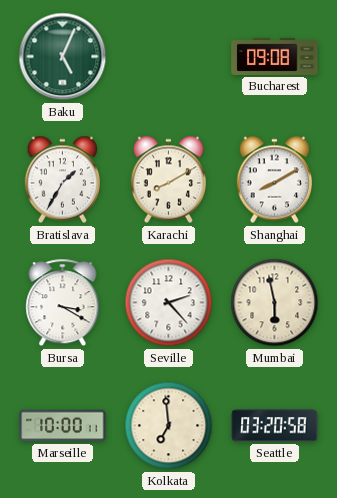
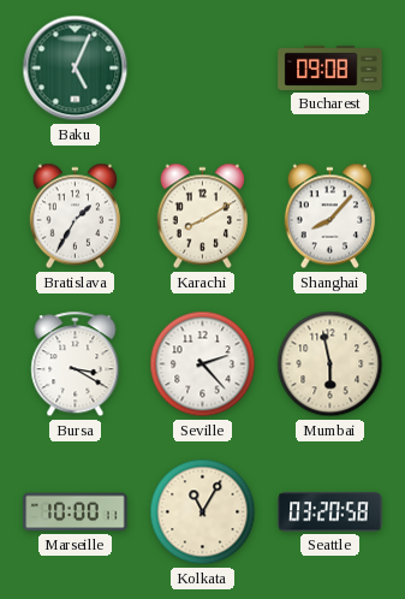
Shanghai: 8:10 -> 8:07 (329, 217)
Kolkata: 6:59 -> 11:05 (203, 512)
